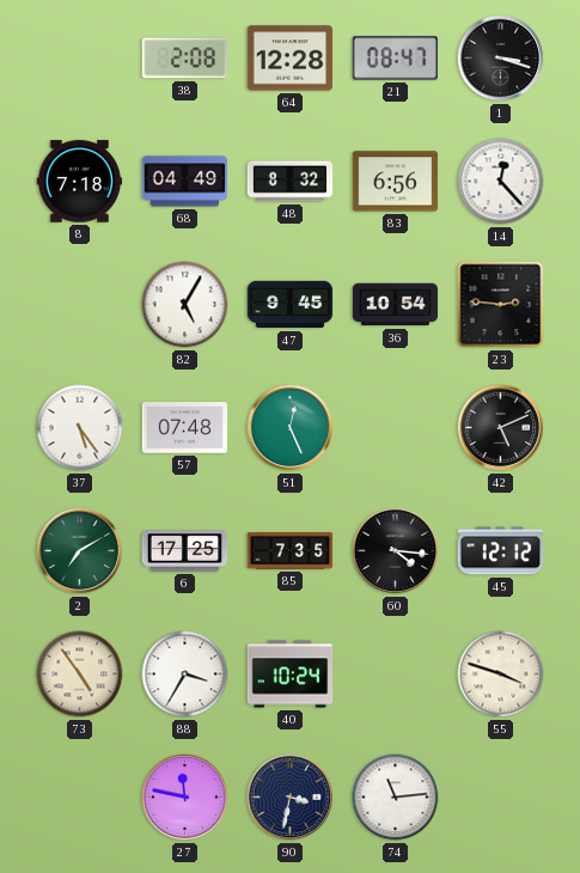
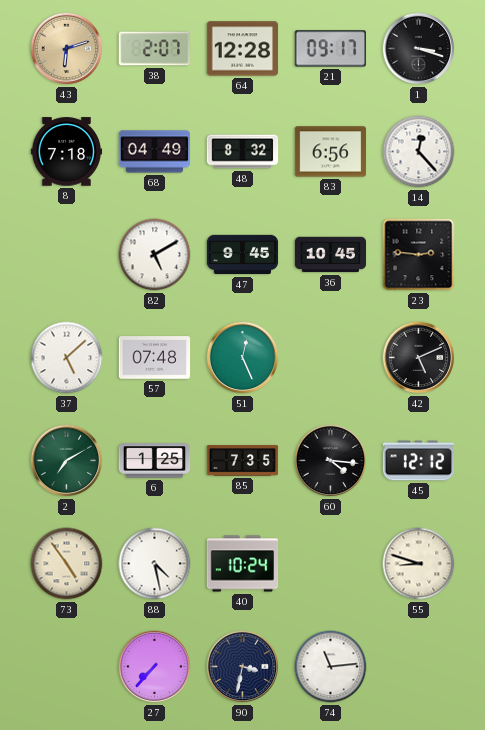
43: none -> 6:12 (67, 49)
38: 2:08 -> 2:07 (154, 49)
21: 08:47 -> 09:17 (330, 49)
82: 5:05 -> 5:10 (155, 255)
36: 10:54 -> 10:45 (331, 255)
37: 5:24 -> 5:08 (67, 358)
6: 17:25 -> 1:25 (155, 461)
88: 3:35 -> 4:28 (155, 564)
55: 3:48 -> 8:48 (419, 564)
27: 11:47 -> 7:37 (155, 667)
